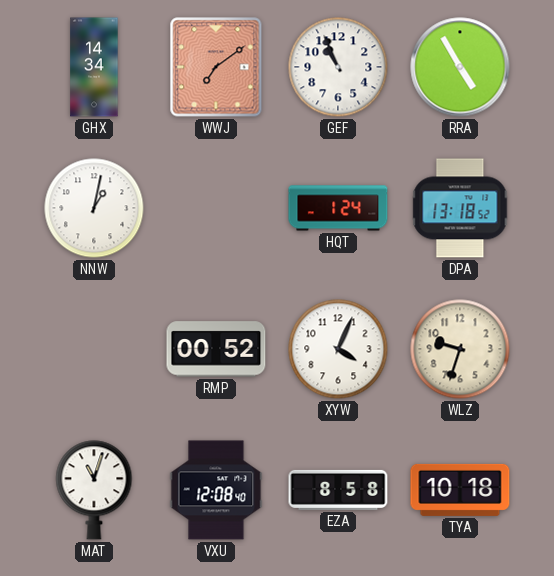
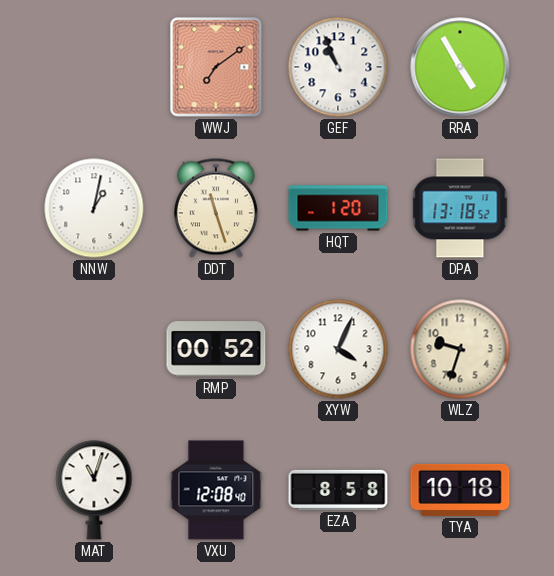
GHX: 14:34 -> none (94, 67)
DDT: none -> 11:27 (216, 208)
HQT: 1:24 -> 1:20 (338, 208)
